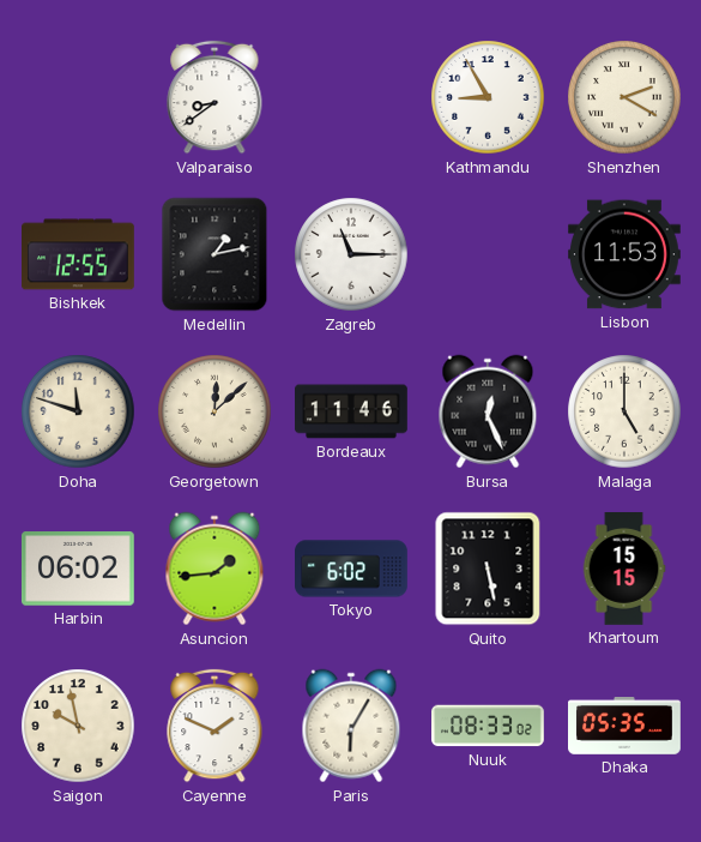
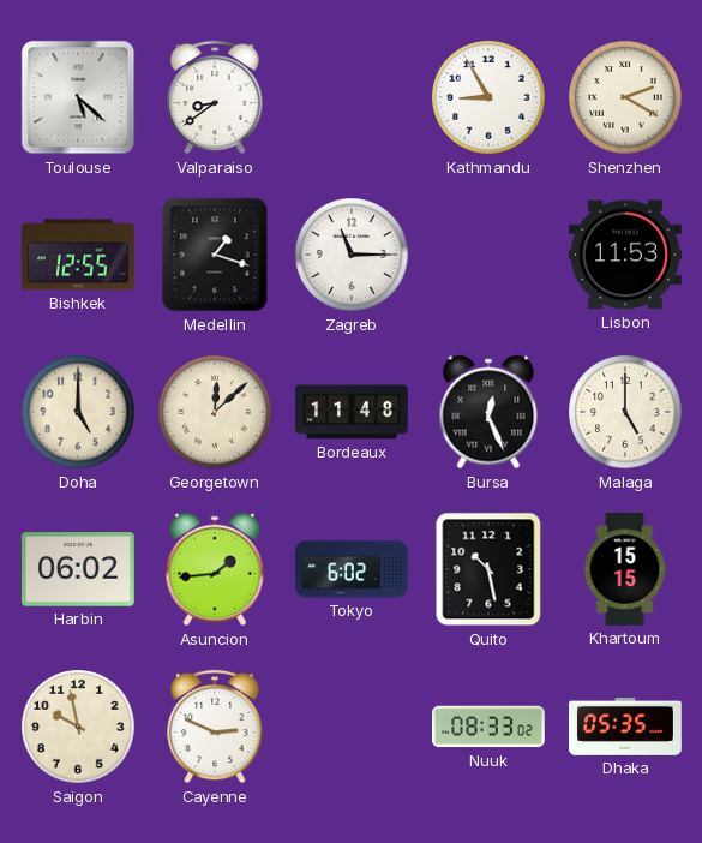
Toulouse: none -> 5:22 (78, 97)
Medellin: 1:13 -> 1:18 (215, 255)
Doha: 11:48 -> 5:00 (78, 412)
Bordeaux: 11:46 -> 11:48 (353, 412)
Quito: 5:28 -> 10:28 (488, 569)
Cayenne: 1:49 -> 2:49 (215, 727)
Paris: 6:05 -> none (351, 726)
